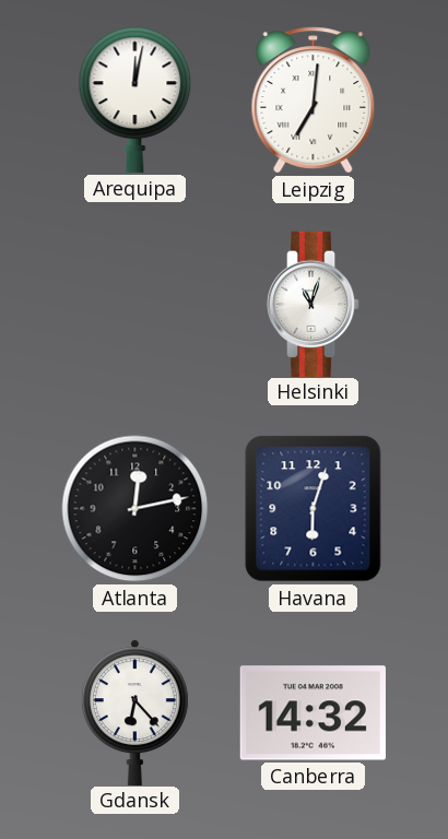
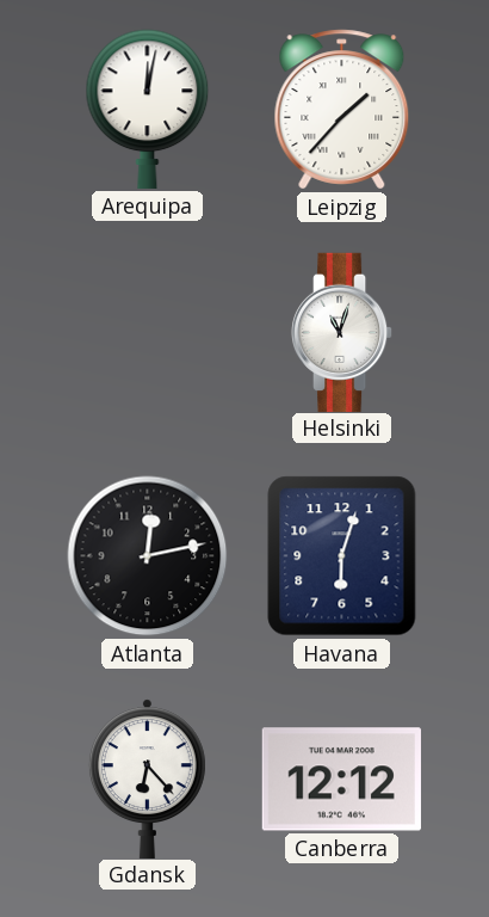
Leipzig: 7:01 -> 1:37 (342, 110)
Canberra: 14:32 -> 12:12 (341, 780)
